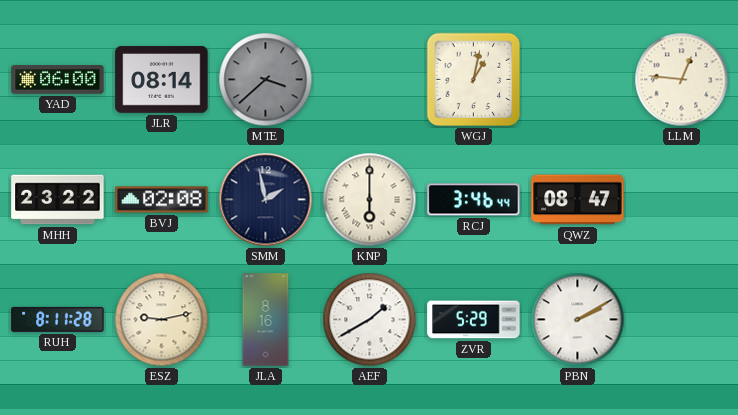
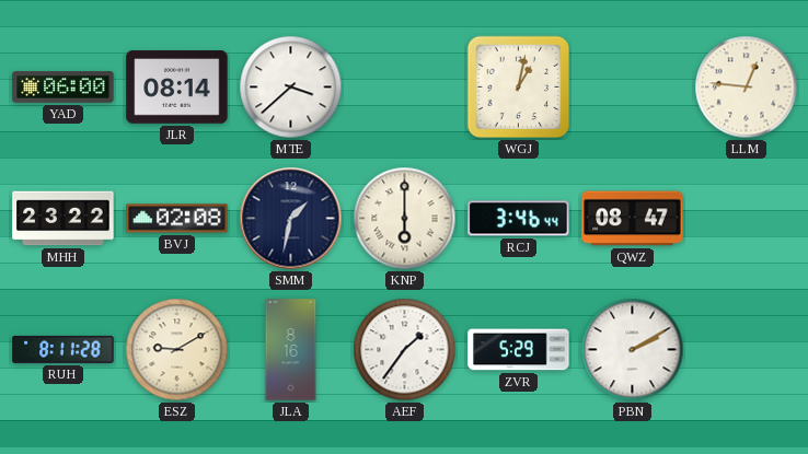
MTE dial: grey -> white (291, 88)
SMM: 1:58 -> 1:32 (291, 219)
ESZ: 9:13 -> 9:10 (177, 350)
AEF: 1:40 -> 1:36 (405, 350)
